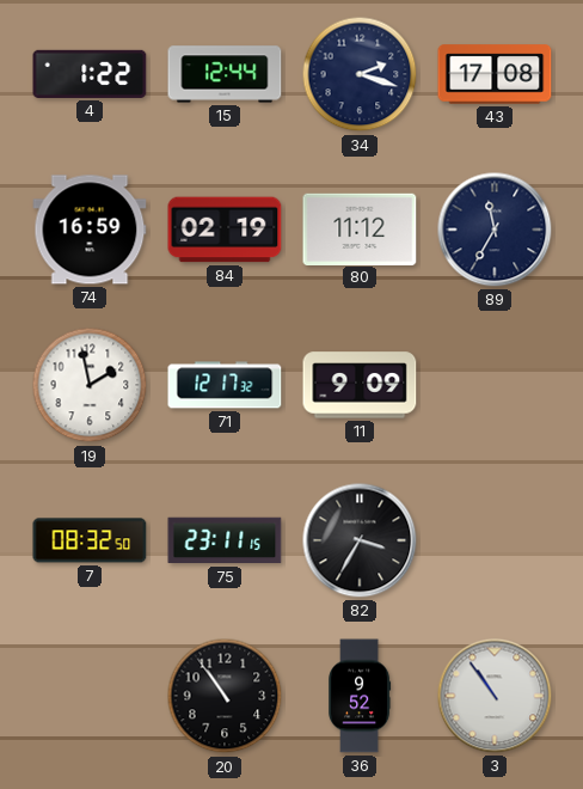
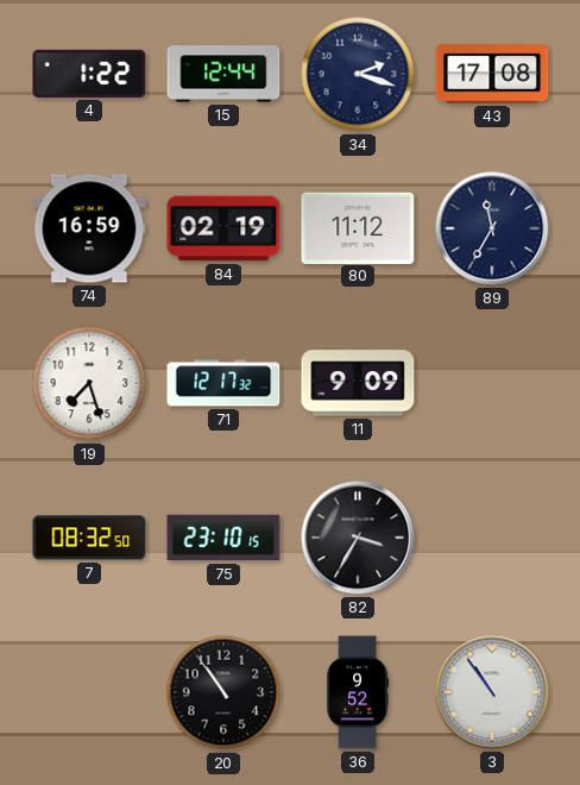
19: 1:58 -> 7:27 (89, 383)
75: 23:11 -> 23:10 (223, 538)
